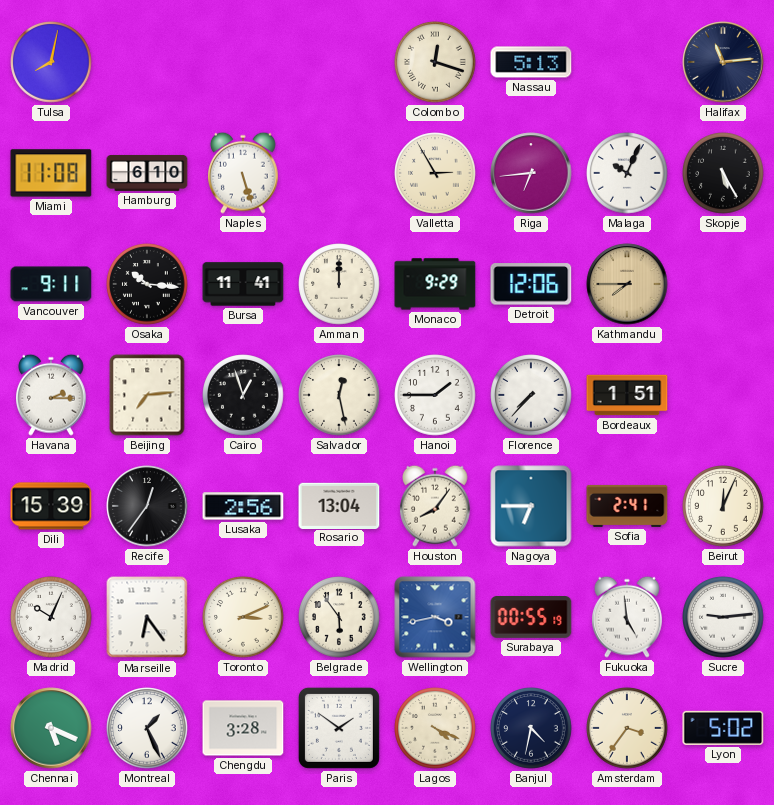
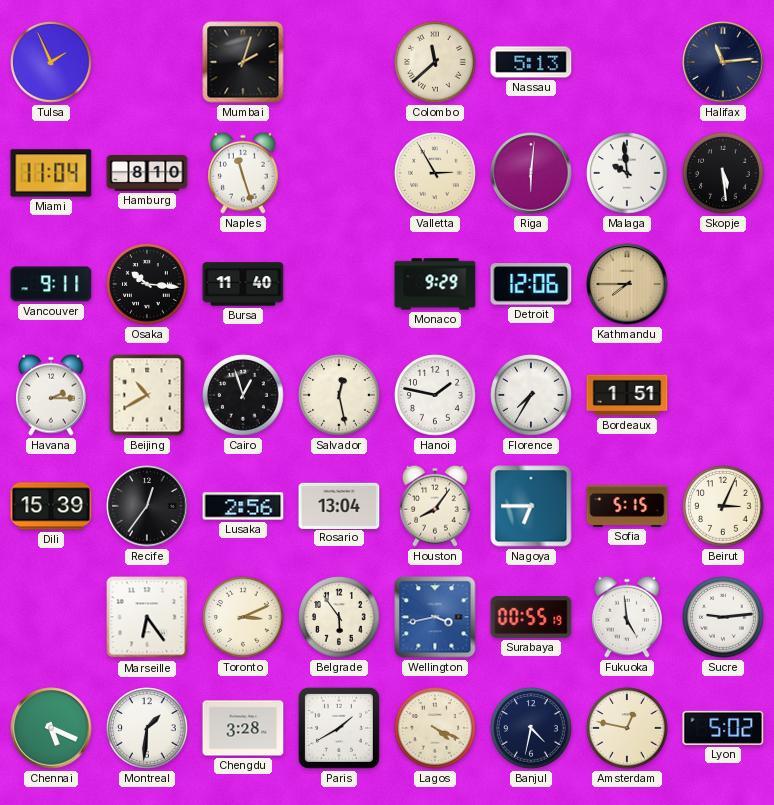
Tulsa: 8:02 -> 1:56 (51, 62)
Mumbai: none -> 2:03 (243, 62)
Colombo: 12:18 -> 11:38 (435, 62)
Miami: 11:08 -> 11:04 (51, 173)
Hamburg: 6:10 -> 8:10 (147, 173)
Naples: 5:27 -> 11:27 (244, 173)
Riga: 6:44 -> 6:01 (531, 173)
Malaga: 10:04 -> 9:59 (627, 173)
Skopje: 5:25 -> 5:29 (723, 173)
Bursa: 11:41 -> 11:40 (243, 284)
Amman: 12:00 -> none (339, 284)
Beijing: 7:14 -> 10:40 (147, 395)
Hanoi: 1:45 -> 1:47 (435, 395)
Florence: 7:37 -> 7:35 (531, 395)
Sofia: 2:41 -> 5:15 (627, 506)
Beirut: 12:04 -> 3:04 (723, 506)
Madrid: 10:04 -> none (51, 617)
Montreal: 1:26 -> 1:31 (147, 728)
Paris: 1:51 -> 1:40 (339, 728)
Amsterdam: 3:36 -> 12:47 (627, 728)
